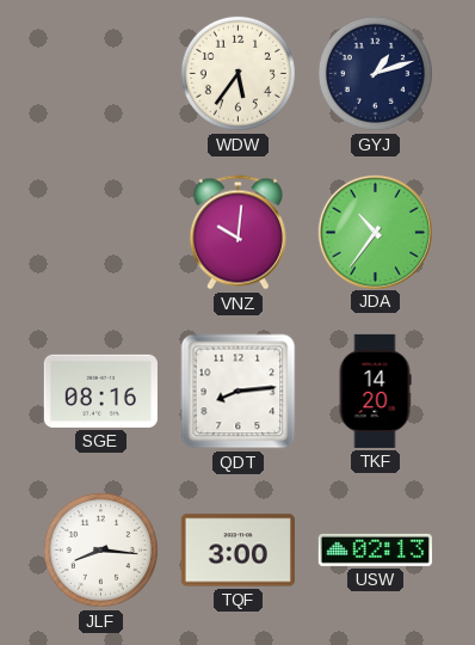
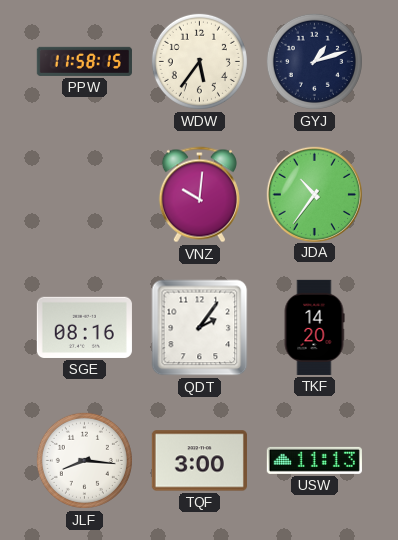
PPW: none -> 11:58 (84, 61)
QDT: 8:14 -> 2:06 (200, 328)
USW: 02:13 -> 11:13 (314, 460)
